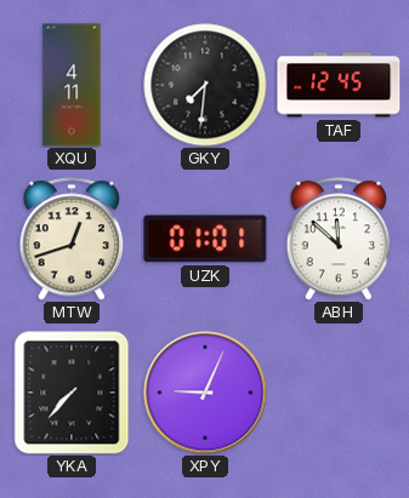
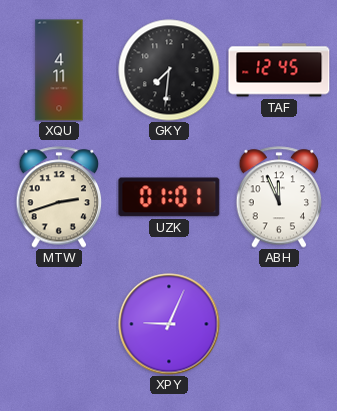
MTW: 12:42 -> 2:42 (59, 197)
ABH: 11:52 -> 11:56 (279, 197)
YKA: 7:37 -> none (72, 393)
